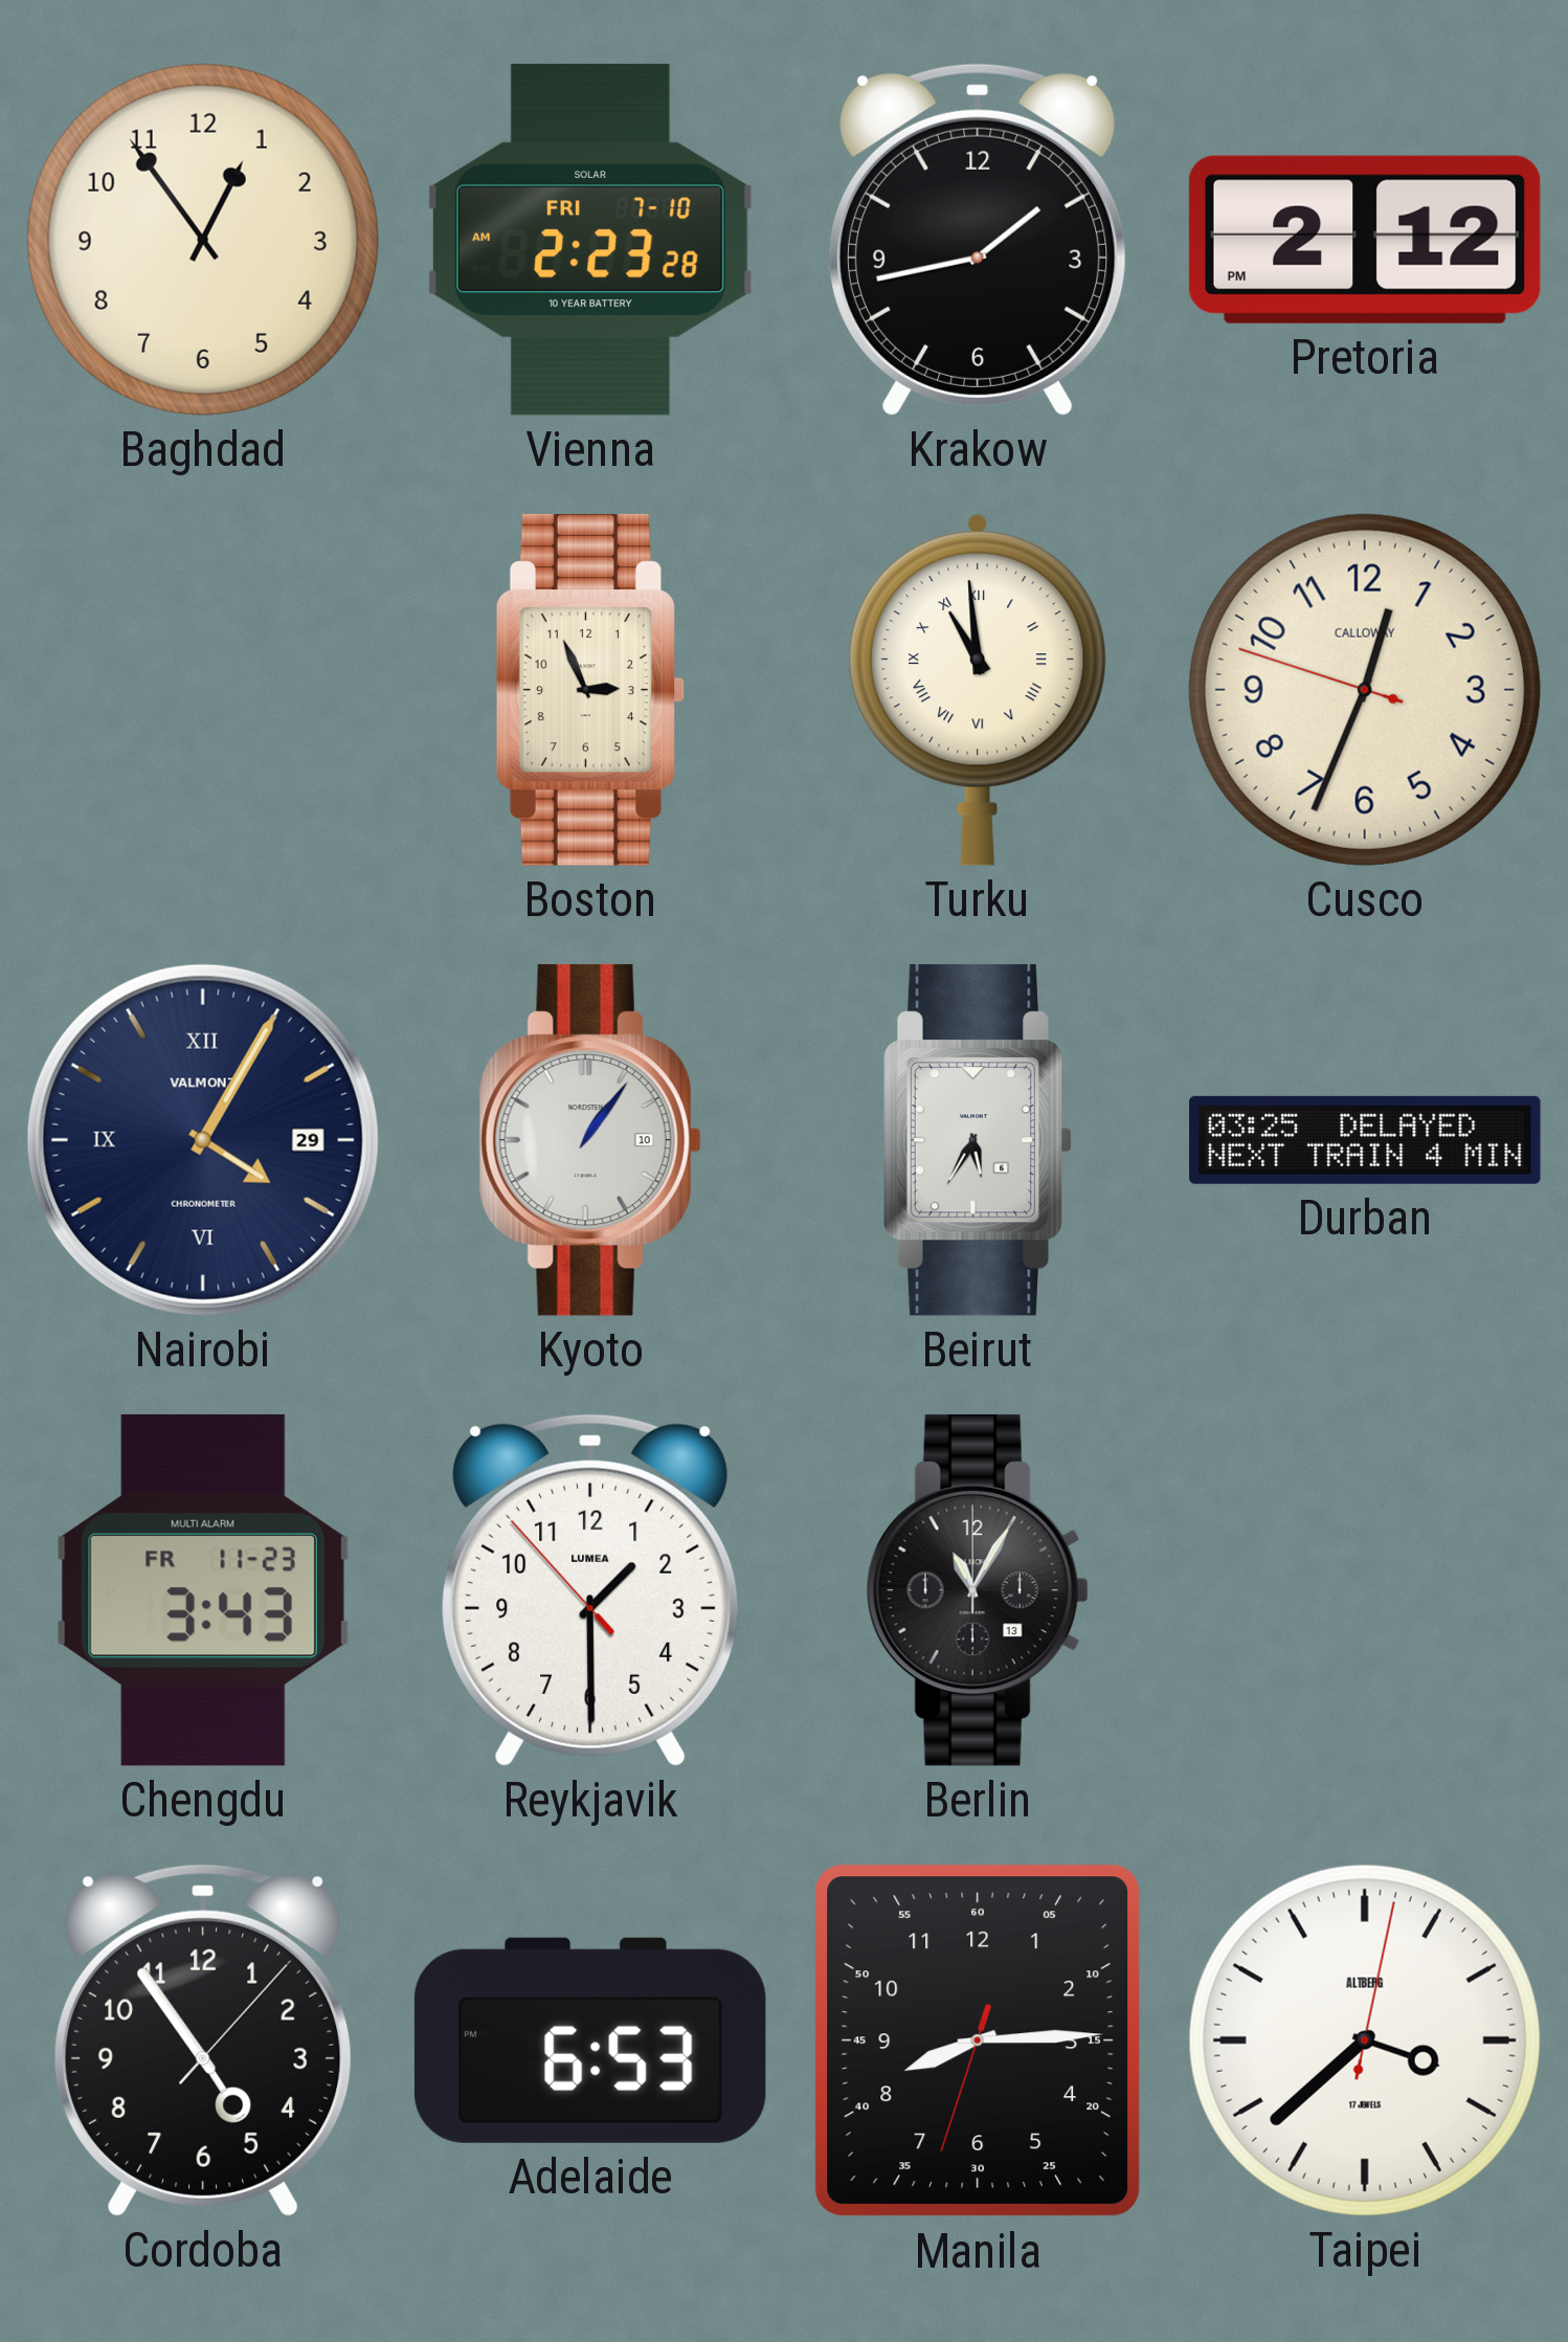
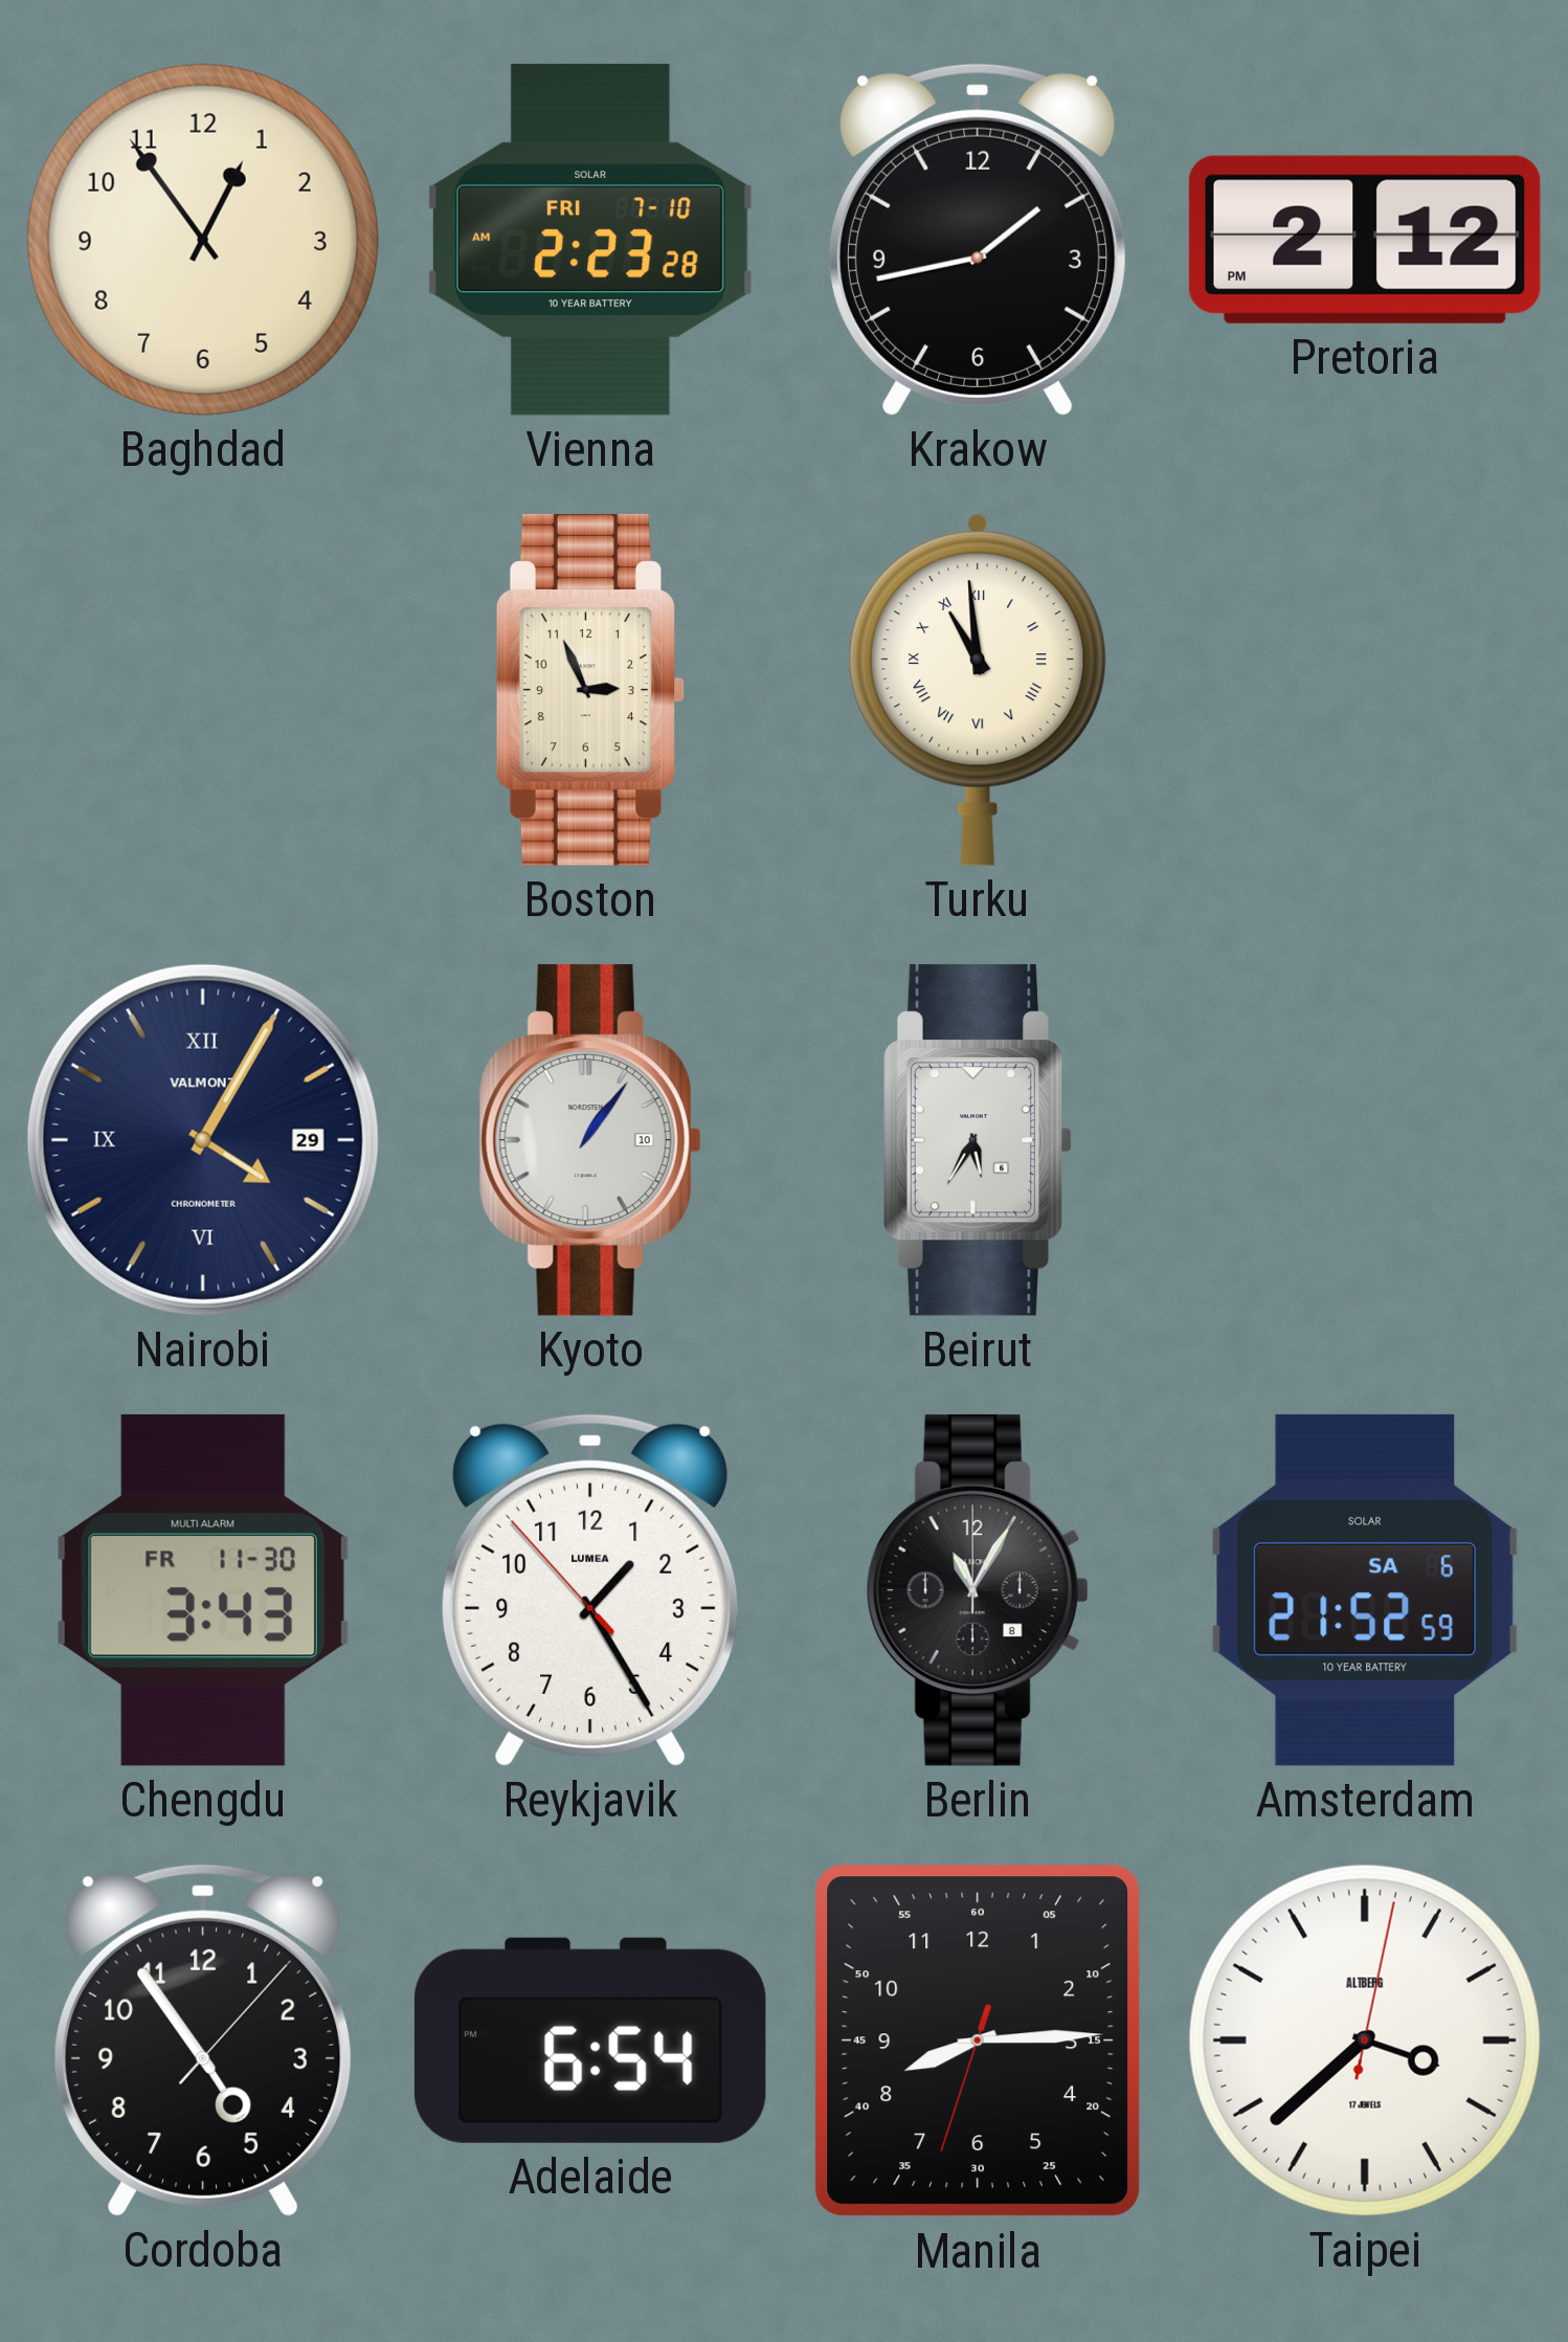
Cusco: 12:33 -> none (1365, 690)
Durban: 03:25 -> none (1365, 1140)
Chengdu date: FR 11-23 -> FR 11-30 (203, 1590)
Reykjavik: 1:29 -> 1:24 (591, 1590)
Berlin date: 13 -> 8 (978, 1590)
Amsterdam: none -> 21:52 (1365, 1590)
Adelaide: 6:53 -> 6:54 (590, 2040)
